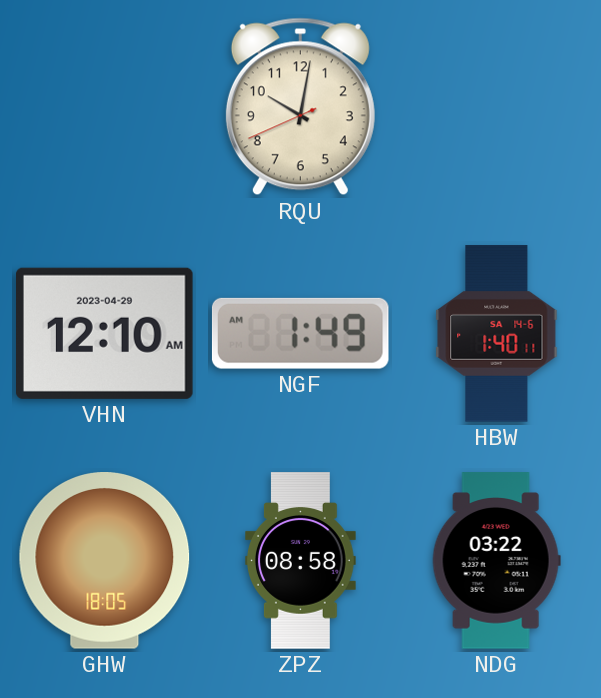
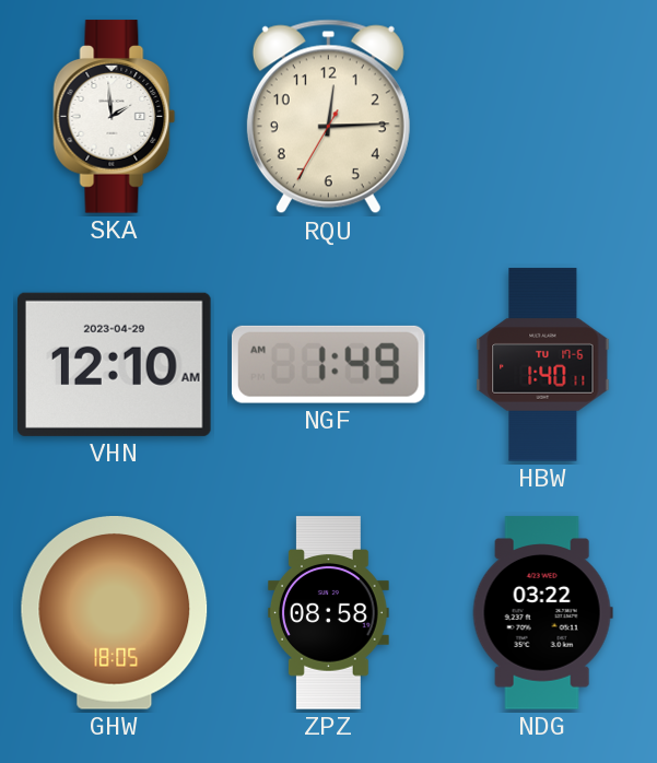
SKA: none -> 1:59 (115, 117)
RQU: 10:01 -> 12:14 (328, 117)
HBW date: SA 14-6 -> TU 17-6 (543, 365)
